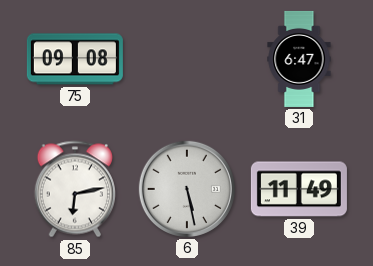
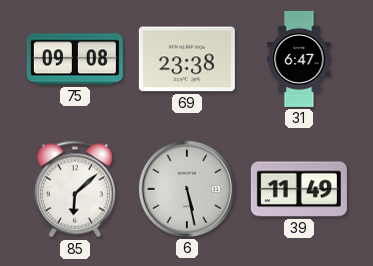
69: none -> 23:38 (187, 59)
85: 6:13 -> 6:08 (75, 189)
